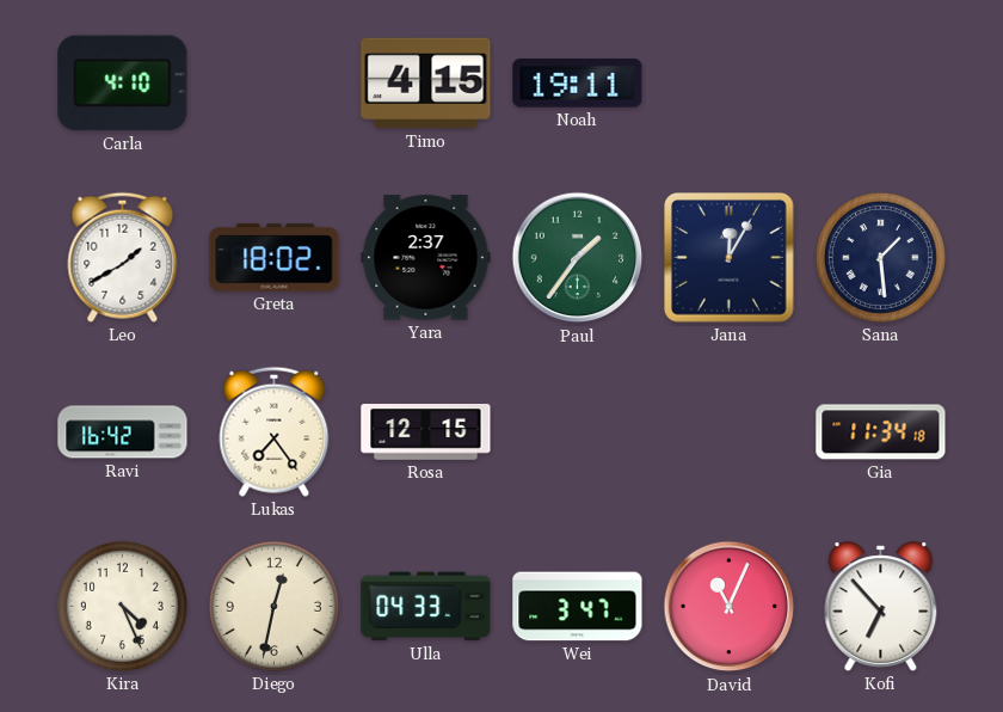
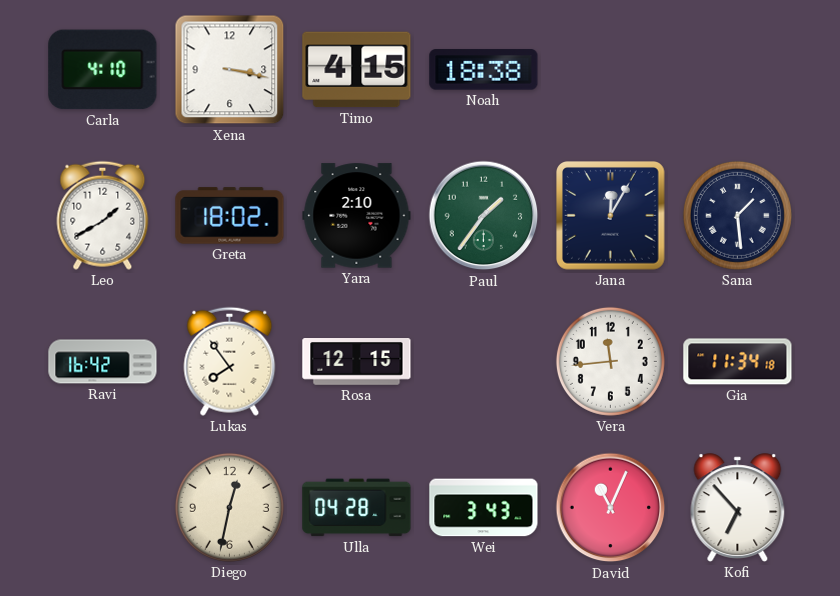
Xena: none -> 3:17 (230, 70)
Noah: 19:11 -> 18:38 (484, 70)
Yara: 2:37 -> 2:10 (357, 216)
Lukas: 7:24 -> 7:54 (230, 361)
Vera: none -> 11:44 (610, 361)
Kira: 4:26 -> none (122, 606)
Ulla: 04:33 -> 04:28 (357, 508)
Wei: 3:47 -> 3:43 (484, 508)
